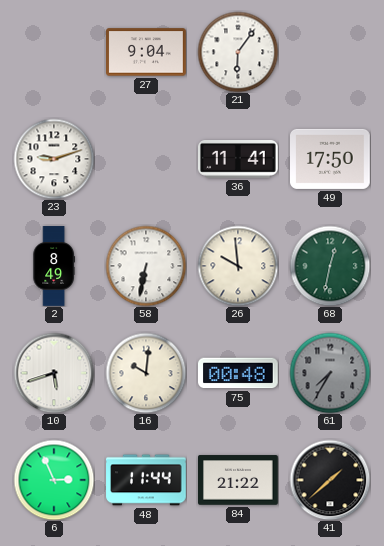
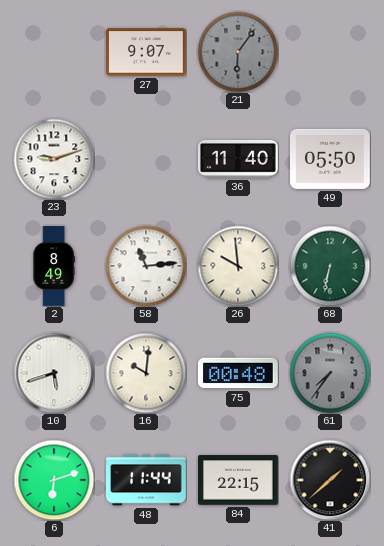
27: 9:04 -> 9:07 (147, 52)
21 dial: white -> grey (238, 52)
36: 11:41 -> 11:40 (239, 160)
49: 17:50 -> 05:50 (331, 159)
58: 6:32 -> 11:14 (146, 266)
68: 12:32 -> 6:32 (330, 266)
61: 7:35 -> 7:36 (330, 373)
6: 2:56 -> 6:12 (54, 480)
84: 21:22 -> 22:15 (238, 480)
